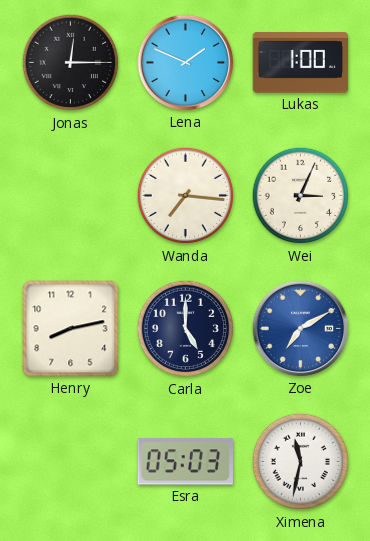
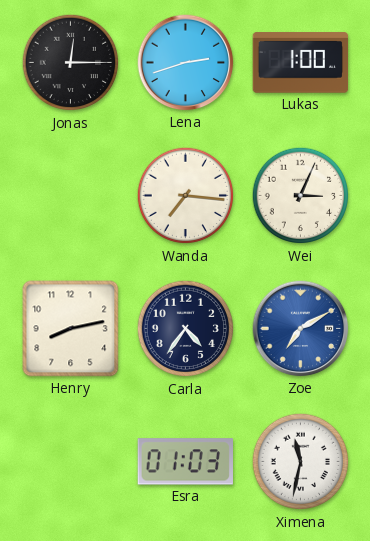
Lena: 1:49 -> 2:42 (186, 63)
Carla: 5:00 -> 4:36 (186, 329)
Esra: 05:03 -> 01:03 (185, 462)
